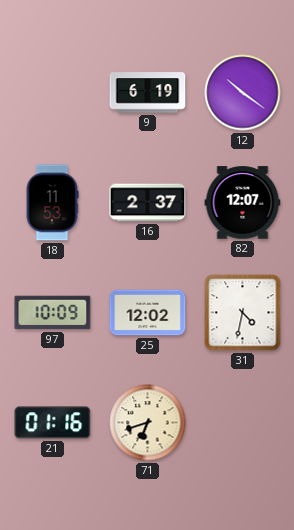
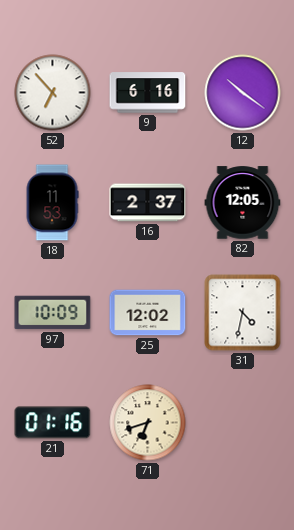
52: none -> 6:53 (53, 93)
9: 6:19 -> 6:16 (148, 93)
82: 12:07 -> 12:05 (243, 203)
